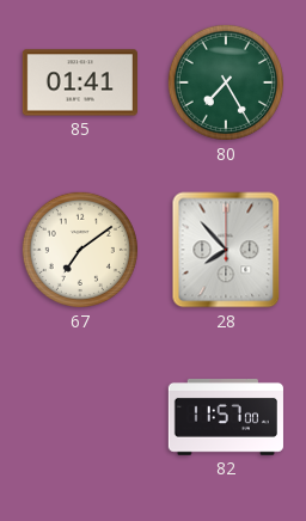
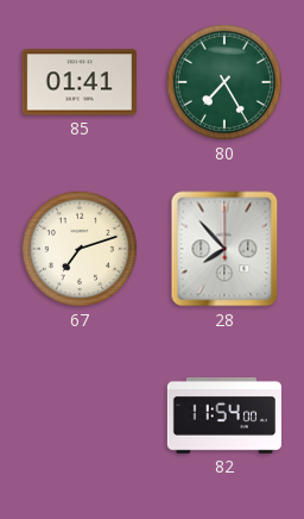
67: 7:09 -> 7:12 (80, 249)
82: 11:57 -> 11:54 (224, 417)
